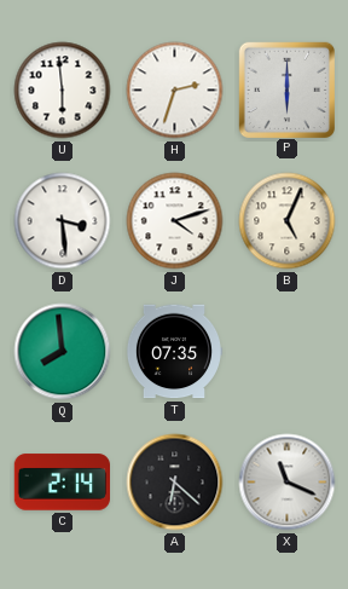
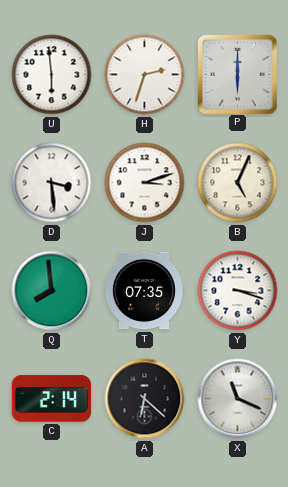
J: 4:12 -> 3:12 (145, 183)
Y: none -> 3:18 (238, 291)
